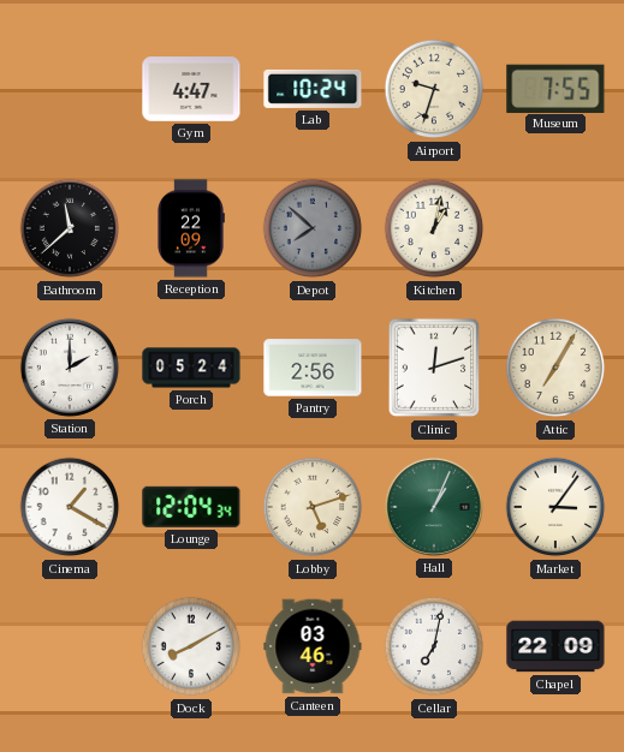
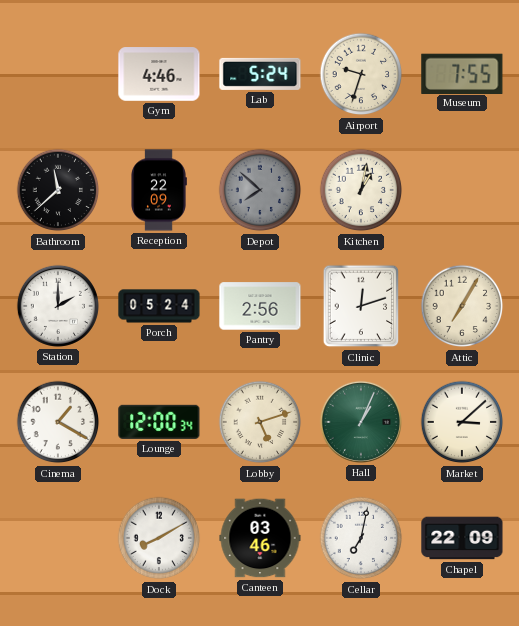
Gym: 4:47 -> 4:46 (159, 74)
Lab: 10:24 -> 5:24 (260, 74)
Lounge: 12:04 -> 12:00 (159, 422)
Market: 3:06 -> 3:08 (462, 422)
